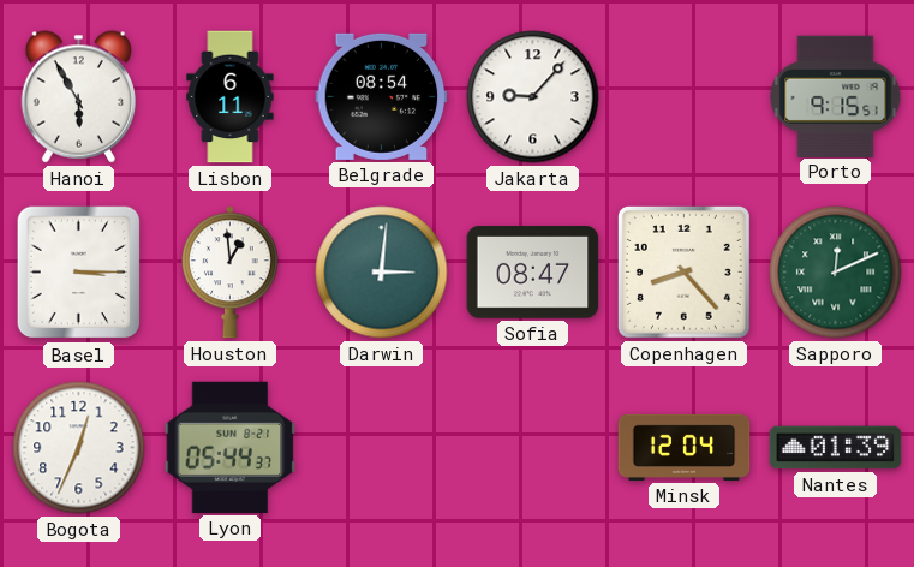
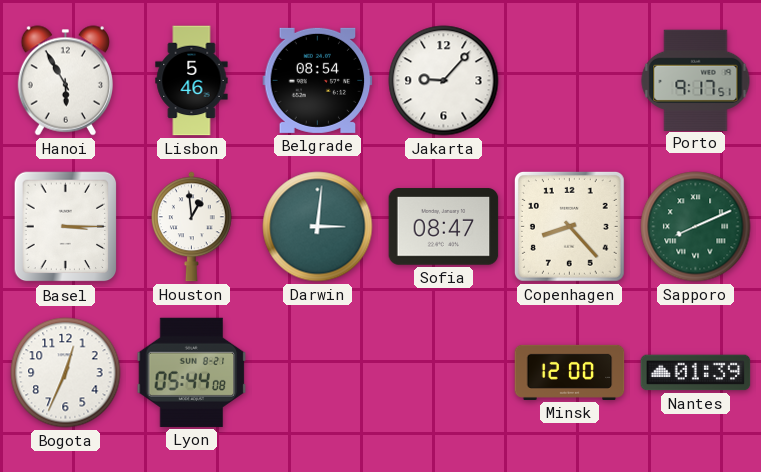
Lisbon: 6:11 -> 5:46 (192, 81)
Porto: 9:15 -> 9:17 (696, 80)
Sapporo: 12:11 -> 8:11 (696, 227)
Lyon: 05:44:37 -> 05:44:08 (192, 372)
Minsk: 12:04 -> 12:00 (570, 372)
